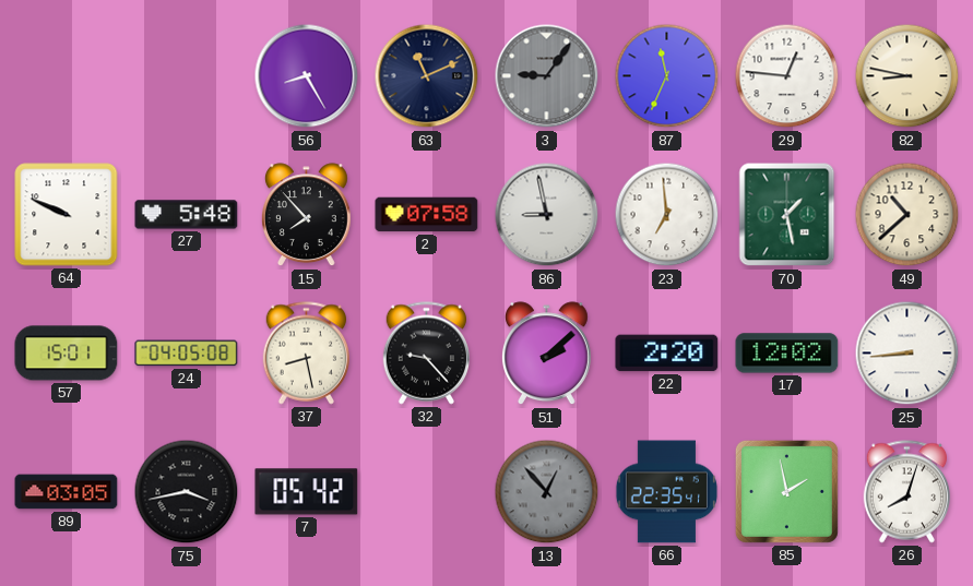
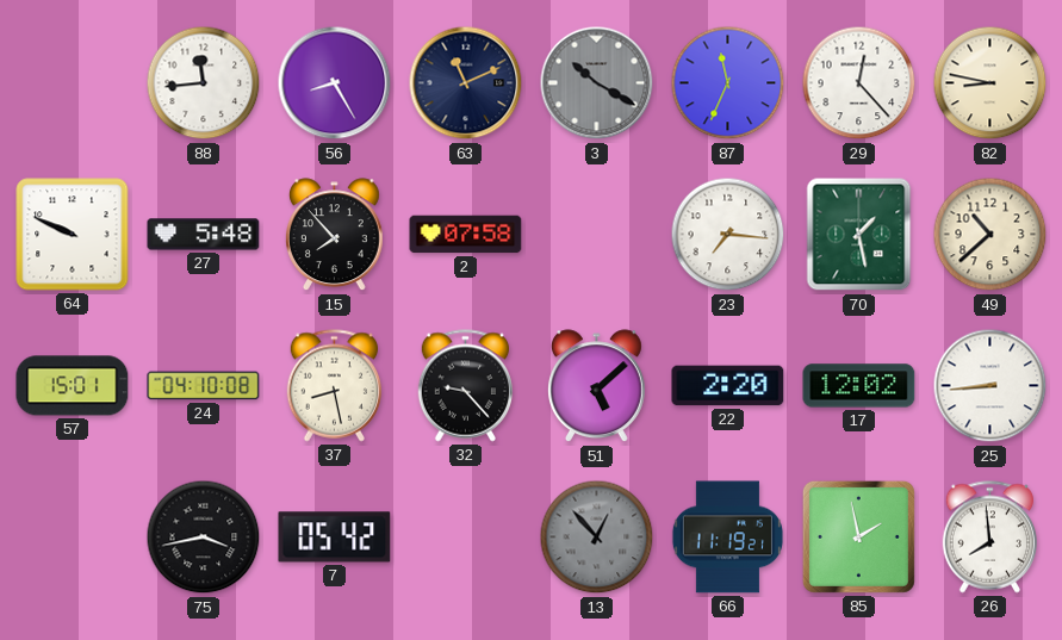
88: none -> 11:44 (204, 83)
3: 9:06 -> 10:20 (597, 83)
29: 12:46 -> 12:23 (859, 83)
86: 8:58 -> none (547, 215)
23: 6:59 -> 7:16 (728, 235)
24: 04:05 -> 04:10 (204, 386)
51: 2:08 -> 5:08 (596, 386)
89: 03:05 -> none (67, 492)
66: 22:35 -> 11:19 (727, 538)
26: 8:03 -> 7:59 (989, 538)
